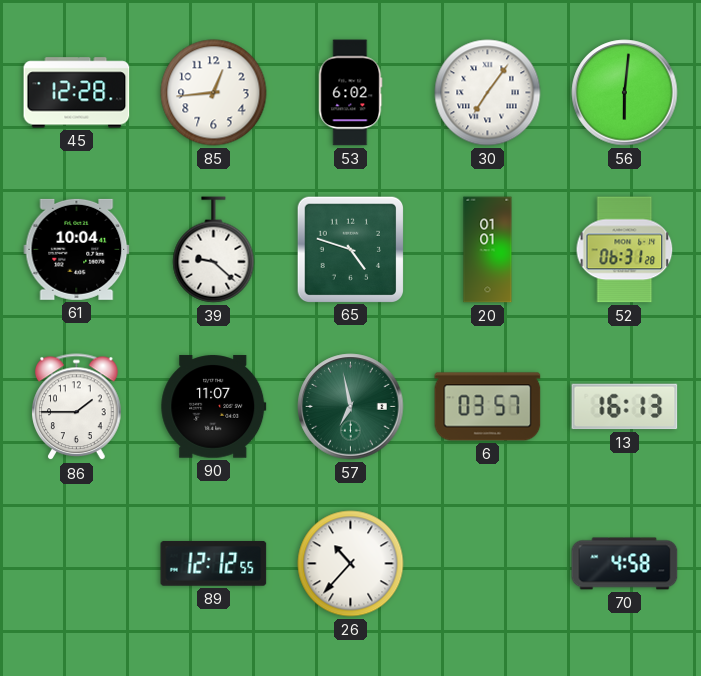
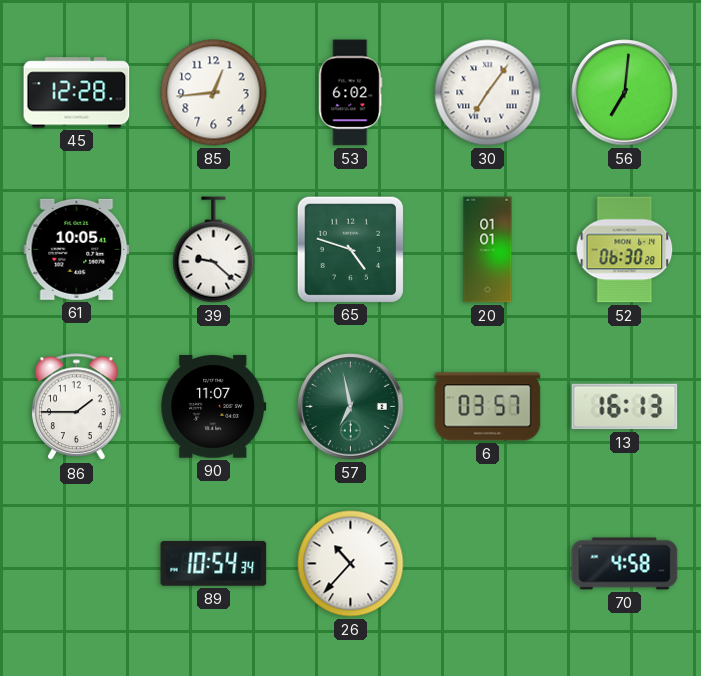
56: 6:01 -> 7:01 (625, 93)
61: 10:04 -> 10:05 (77, 249)
52: 06:31 -> 06:30 (625, 250)
89: 12:12 -> 10:54 (214, 563)
